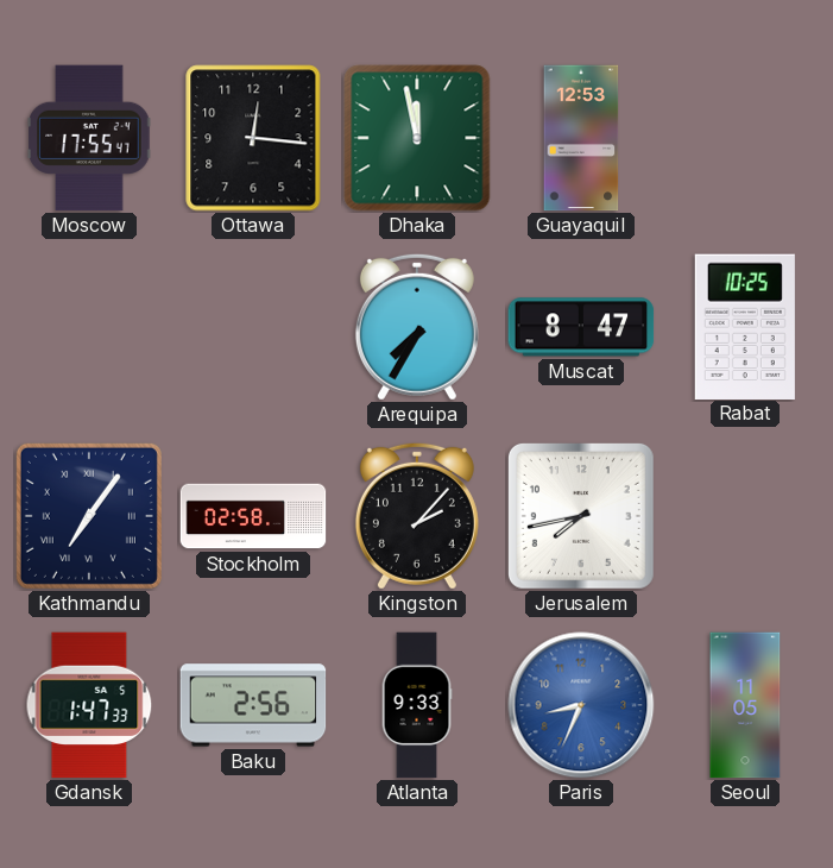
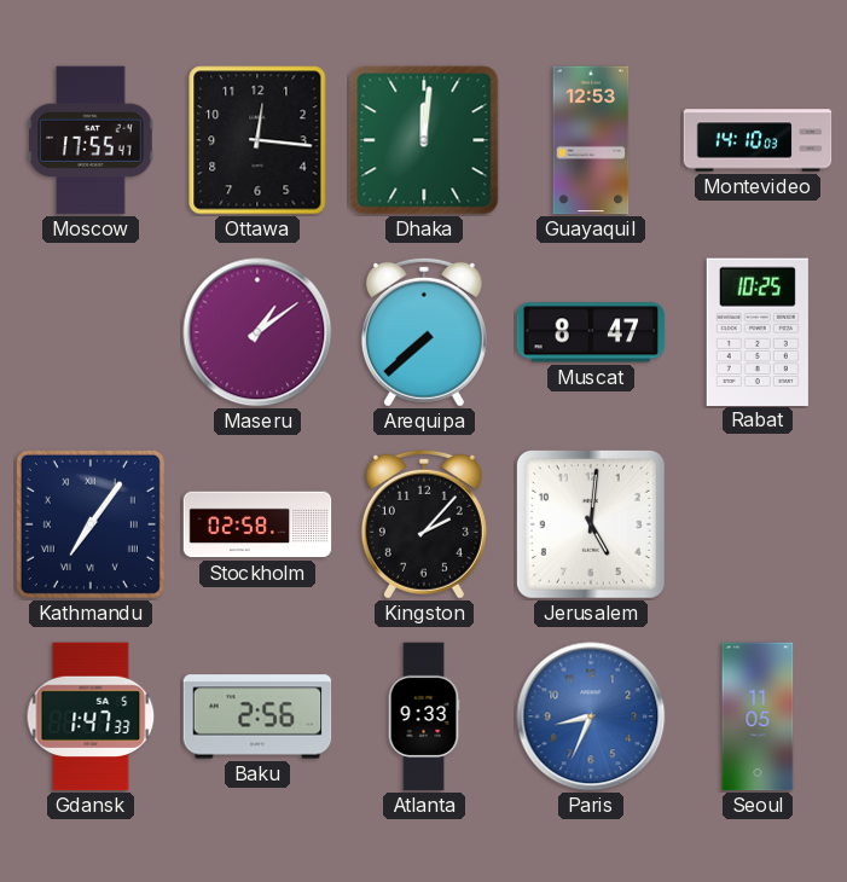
Dhaka: 11:58 -> 12:01 (424, 140)
Montevideo: none -> 14:10 (758, 140)
Maseru: none -> 1:09 (257, 332)
Arequipa: 7:35 -> 7:38 (424, 332)
Jerusalem: 7:43 -> 5:01 (591, 524)
